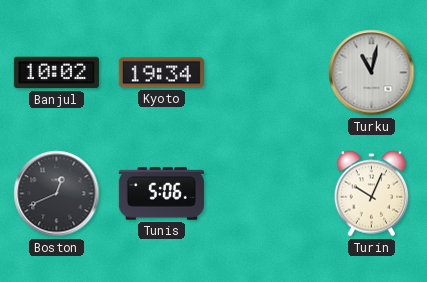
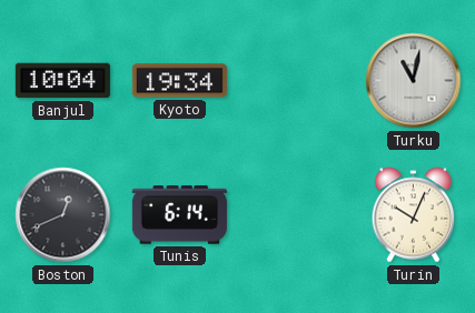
Banjul: 10:02 -> 10:04 (62, 81)
Tunis: 5:06 -> 6:14 (179, 215)
